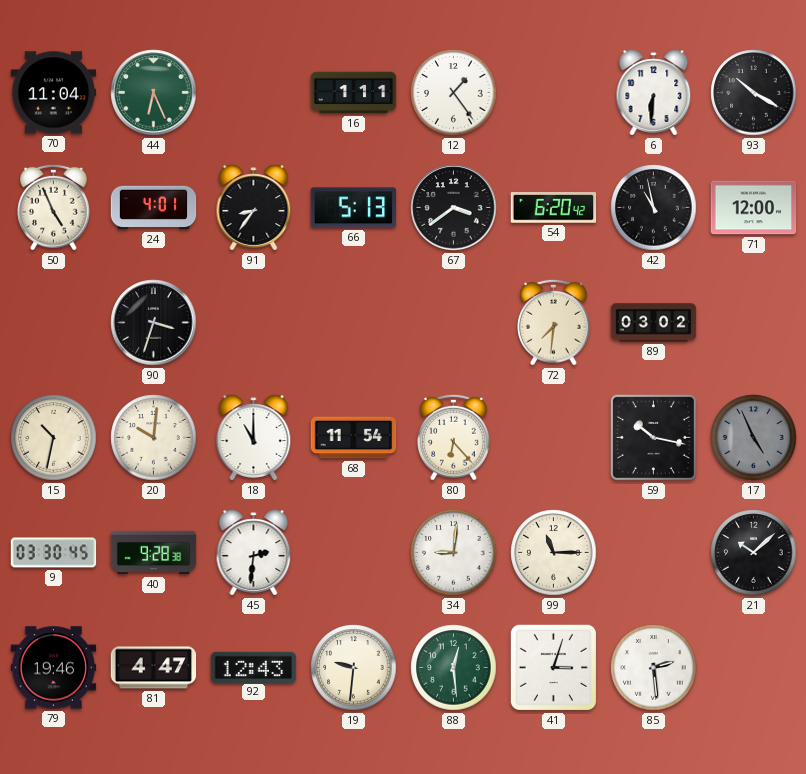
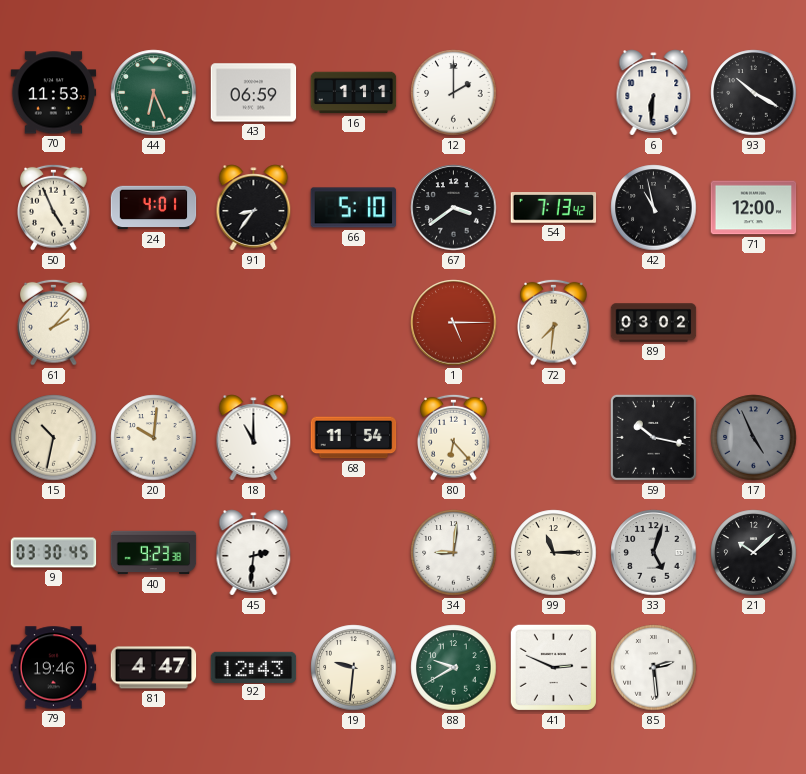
70: 11:04 -> 11:53 (54, 93)
43: none -> 06:59 (254, 93)
12: 1:24 -> 2:00 (454, 93)
66: 5:13 -> 5:10 (354, 208)
54: 6:20 -> 7:13 (554, 208)
61: none -> 2:07 (54, 322)
90: 3:33 -> none (154, 323)
1: none -> 5:15 (454, 323)
40: 9:28 -> 9:23 (154, 553)
33: none -> 5:03 (654, 553)
88: 12:29 -> 9:40 (454, 668)
41: 3:03 -> 2:49 (553, 667)
